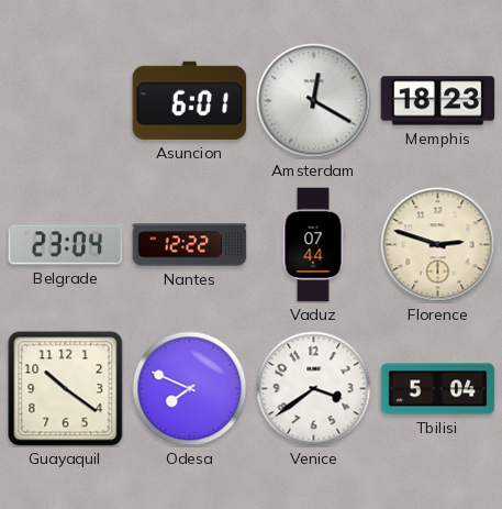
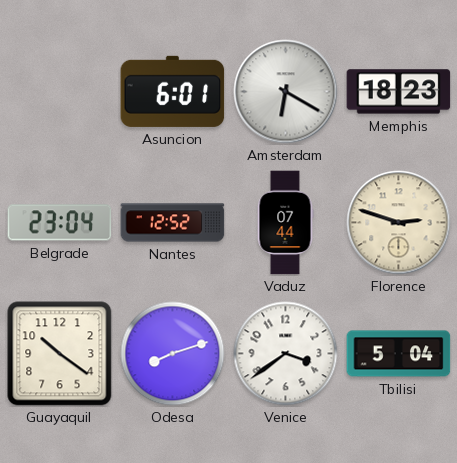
Amsterdam: 12:20 -> 6:20 (286, 92)
Nantes: 12:22 -> 12:52 (173, 223)
Odesa: 7:49 -> 8:12 (173, 354)
